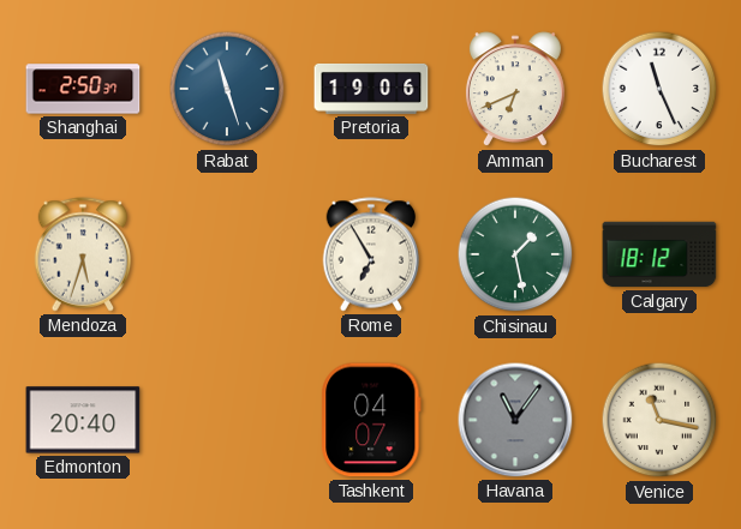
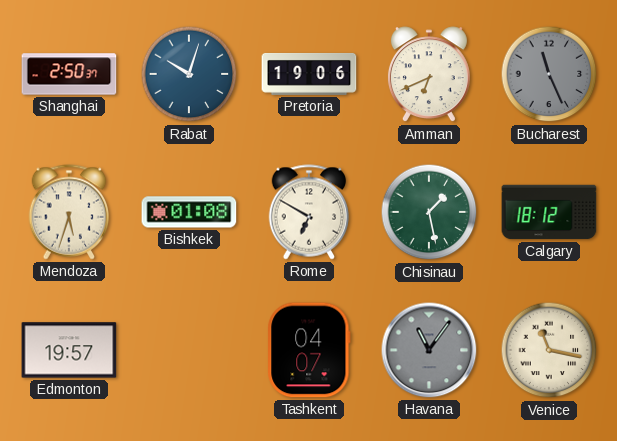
Rabat: 11:27 -> 10:03 (189, 74)
Bucharest dial: white -> grey (549, 74)
Bishkek: none -> 01:08 (189, 212)
Rome: 6:55 -> 6:50 (309, 212)
Edmonton: 20:40 -> 19:57 (69, 350)
